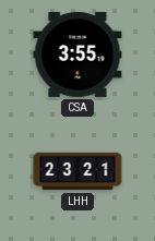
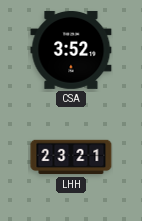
CSA: 3:55 -> 3:52 (71, 50)
